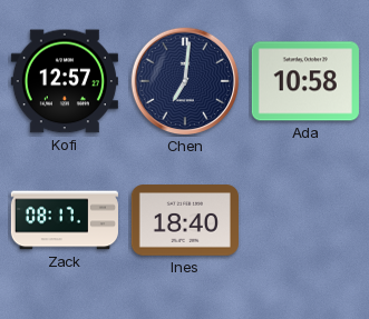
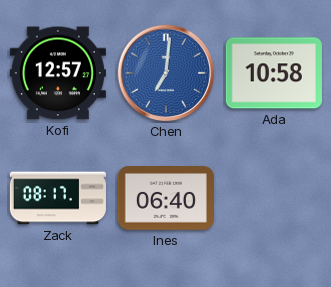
Chen dial: navy -> blue (166, 73)
Ines: 18:40 -> 06:40 (166, 198)
